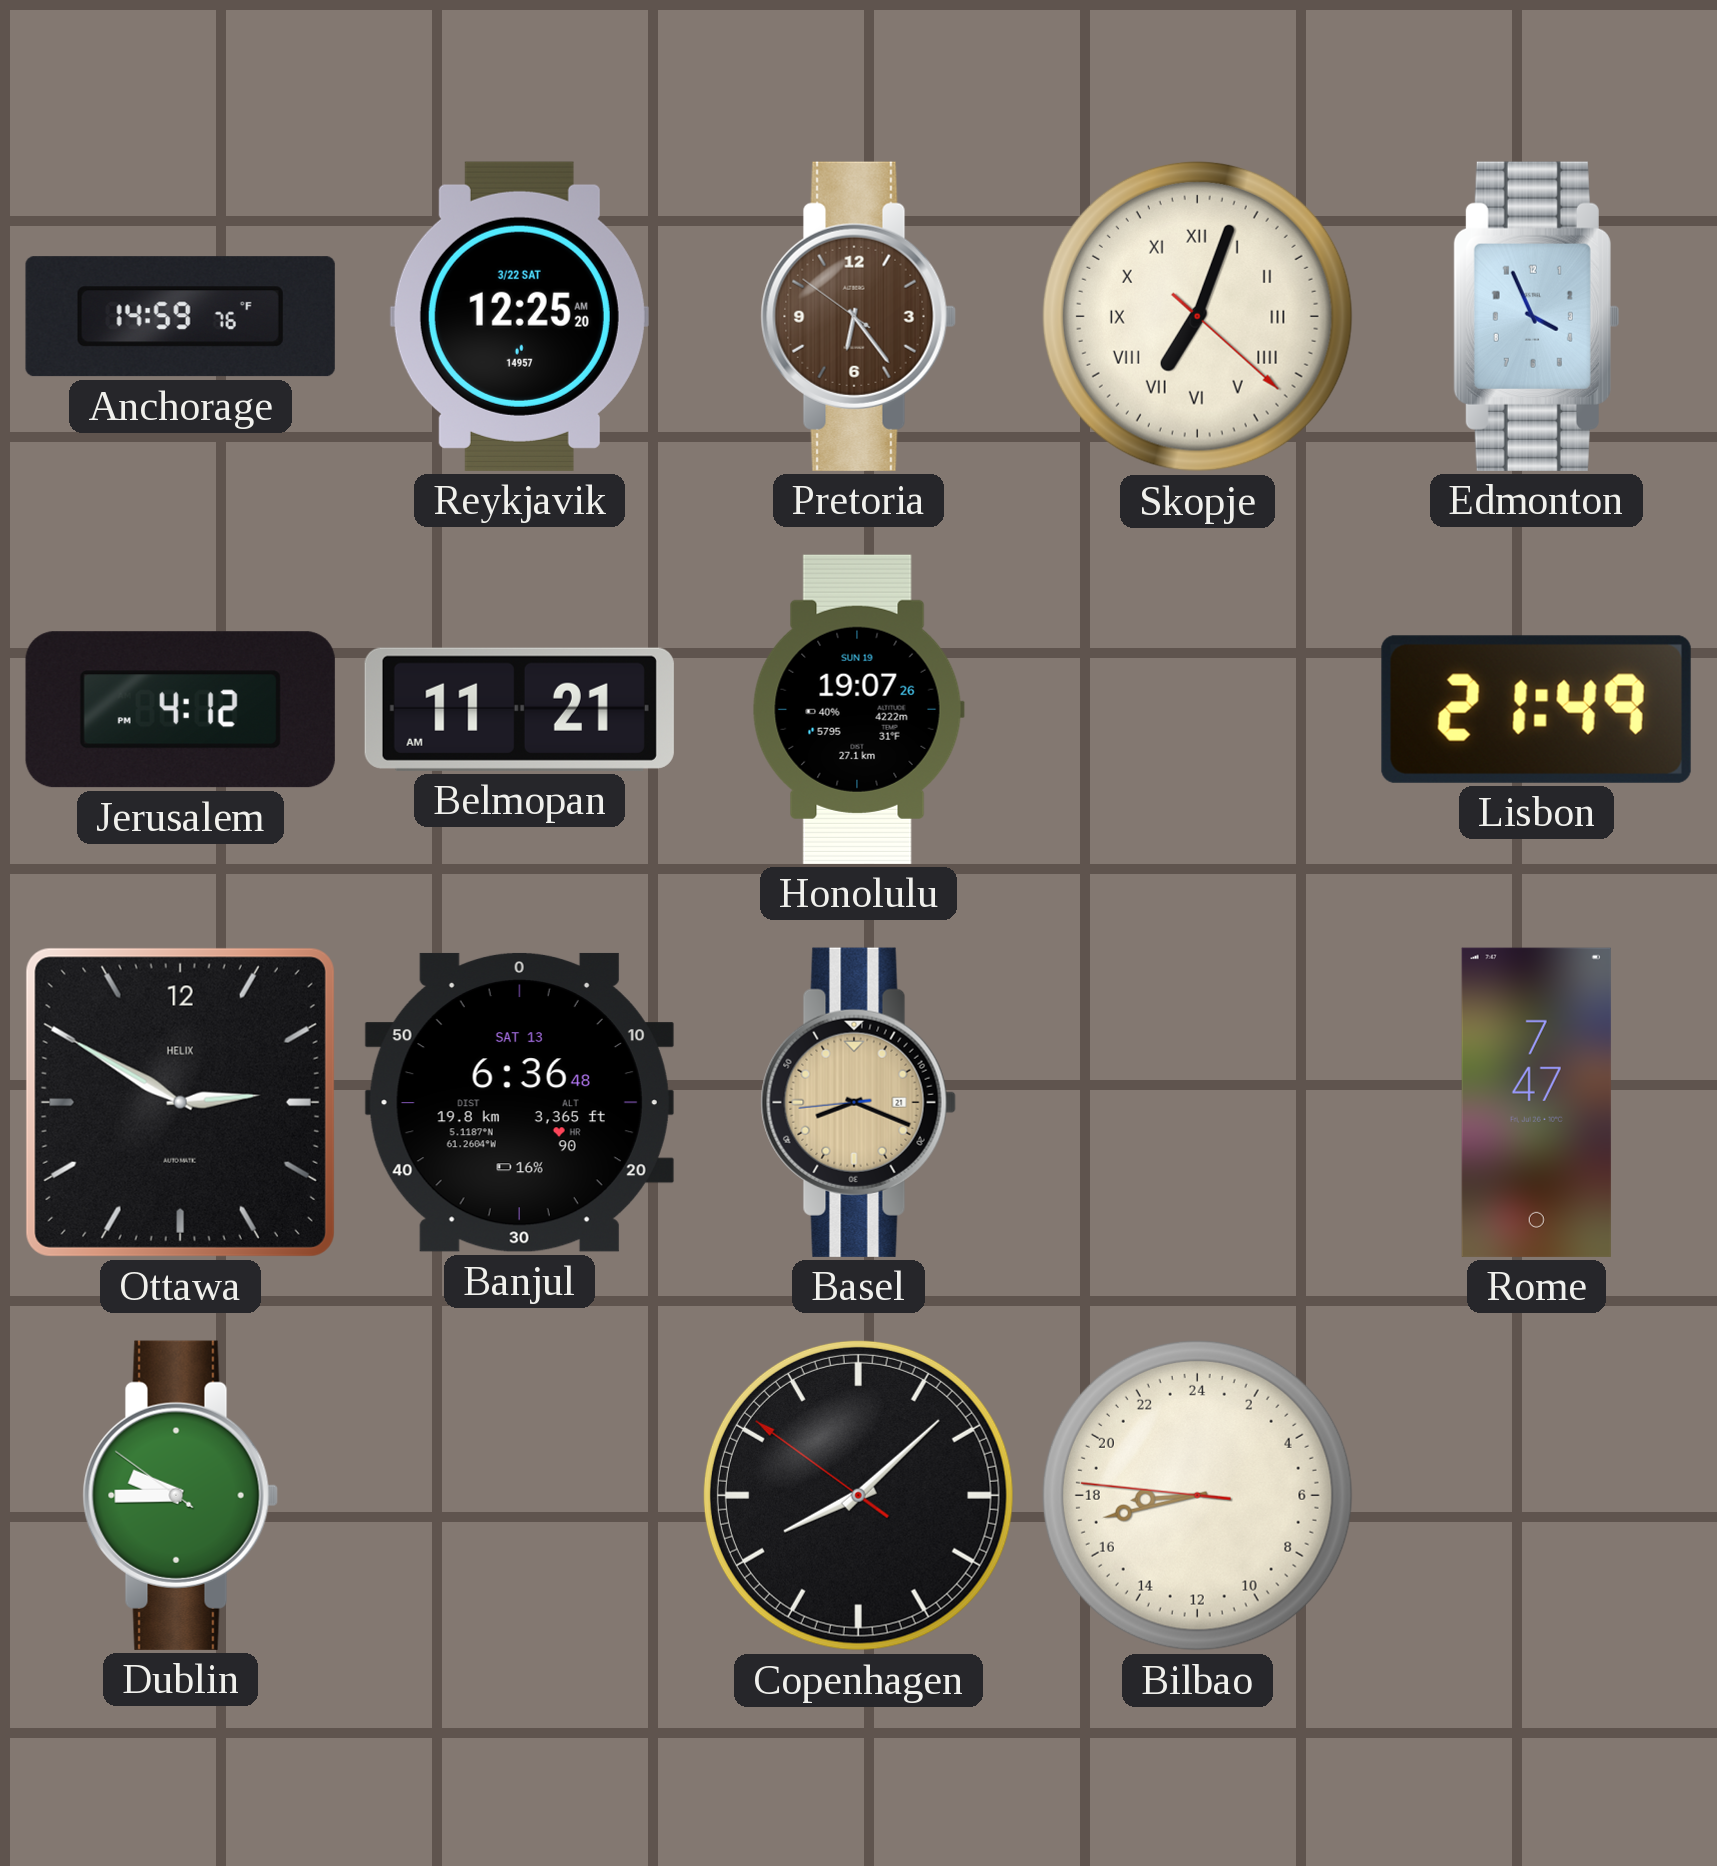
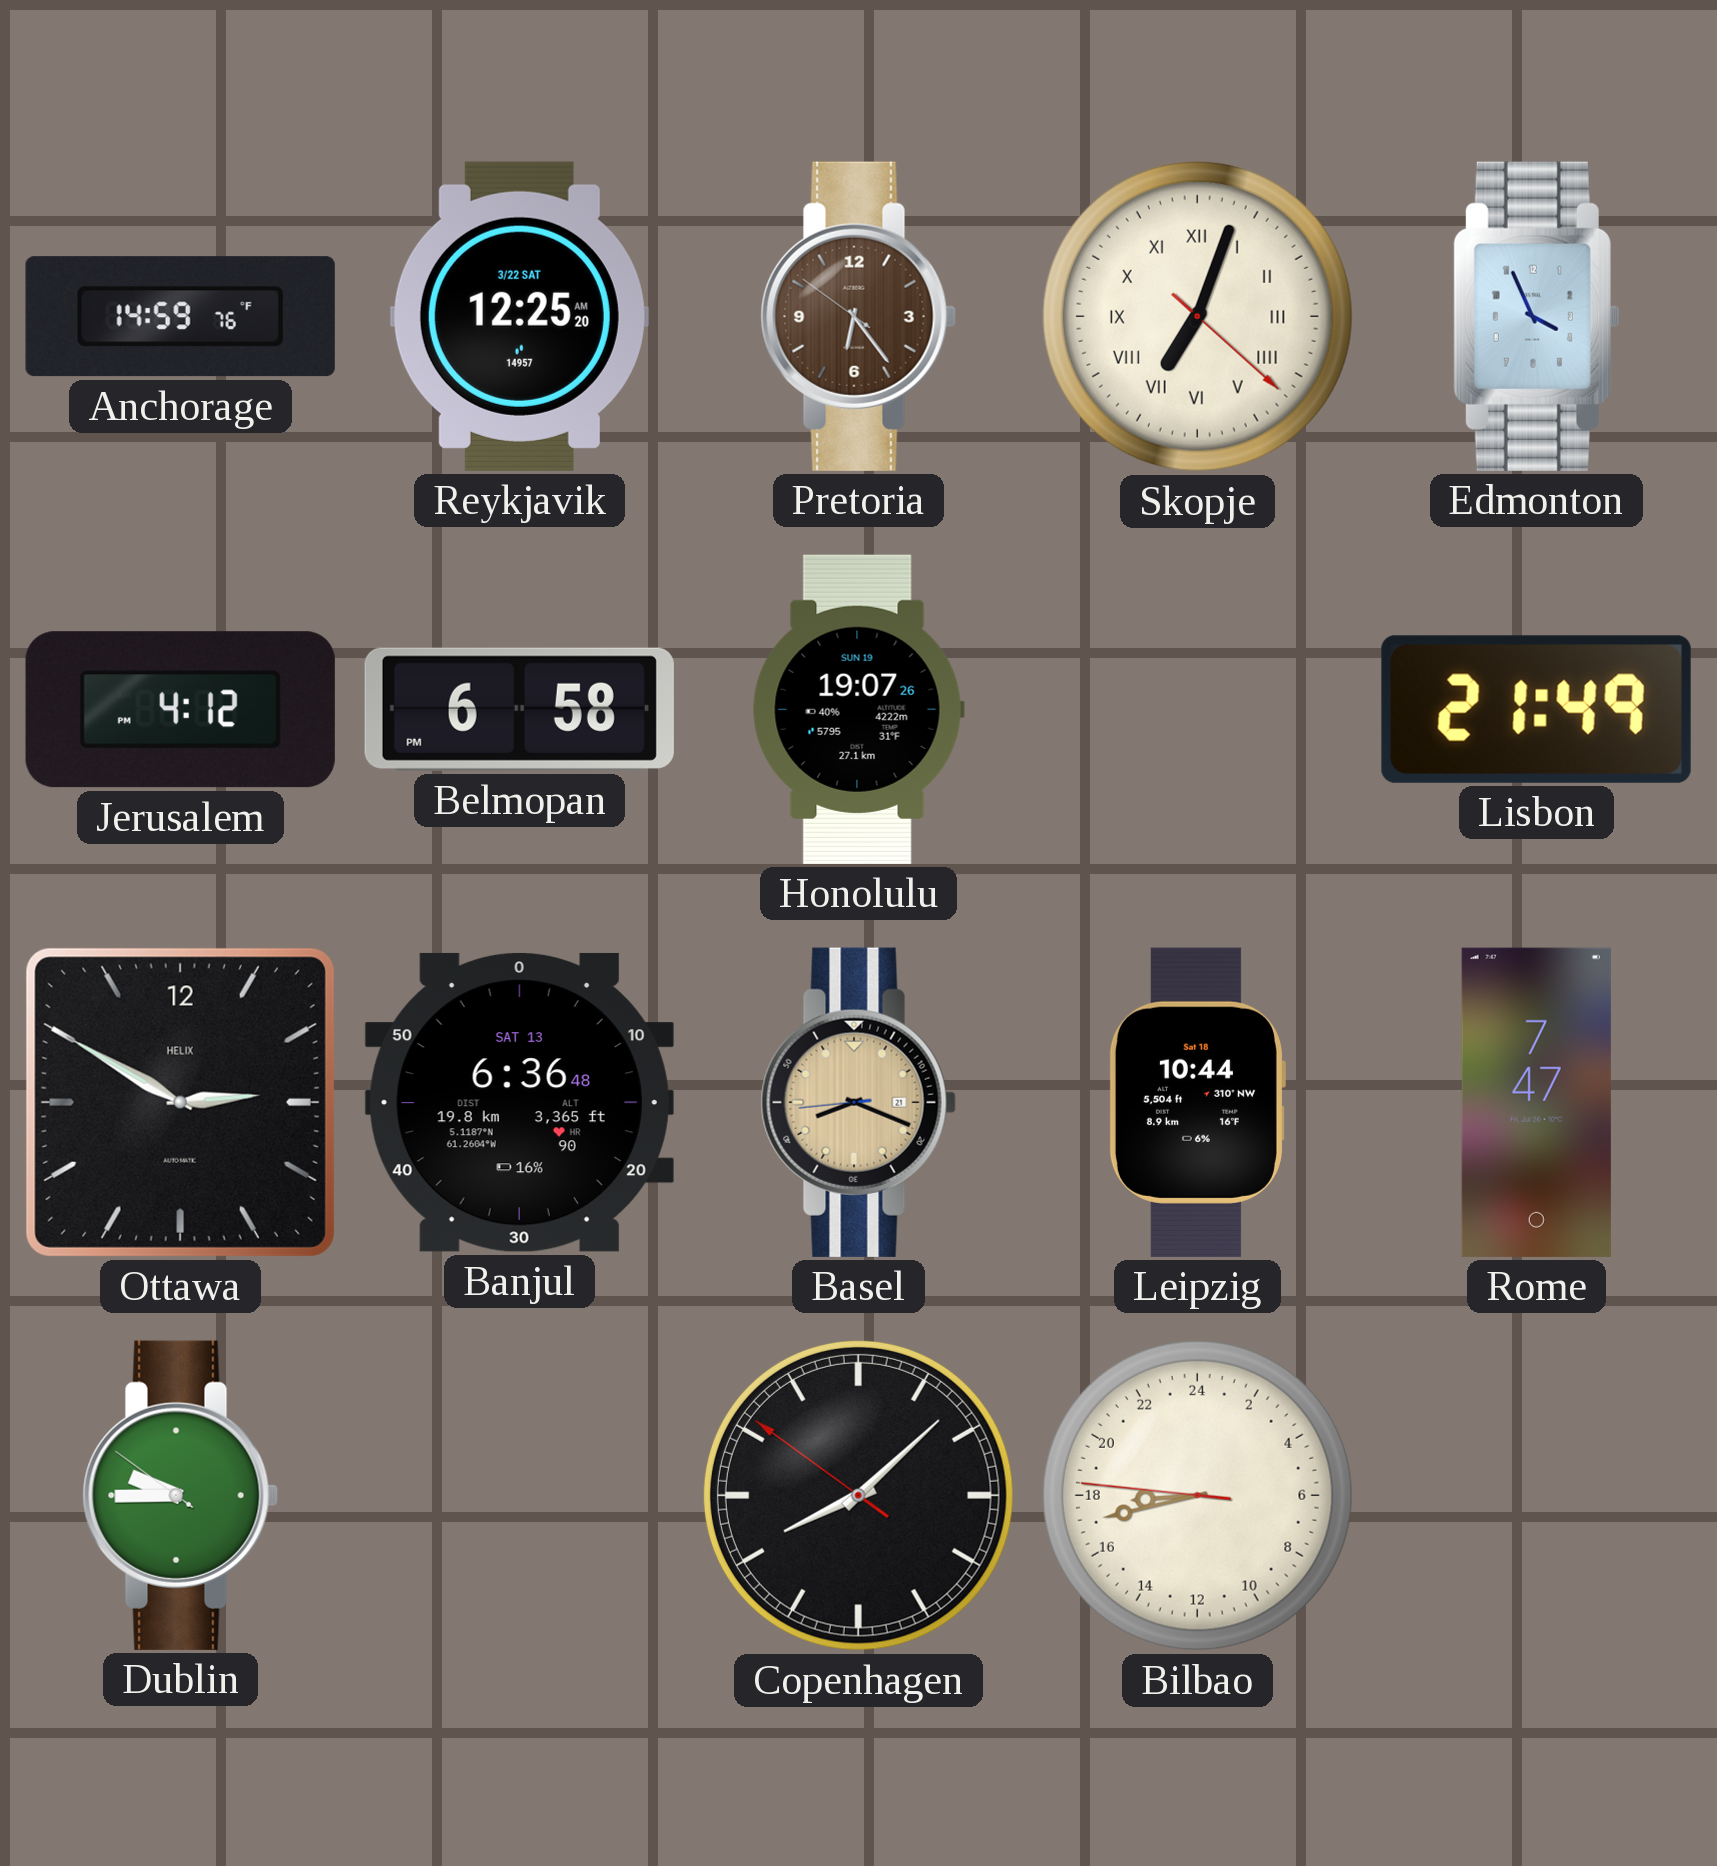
Belmopan: 11:21 -> 6:58 (519, 709)
Leipzig: none -> 10:44 (1197, 1102)
